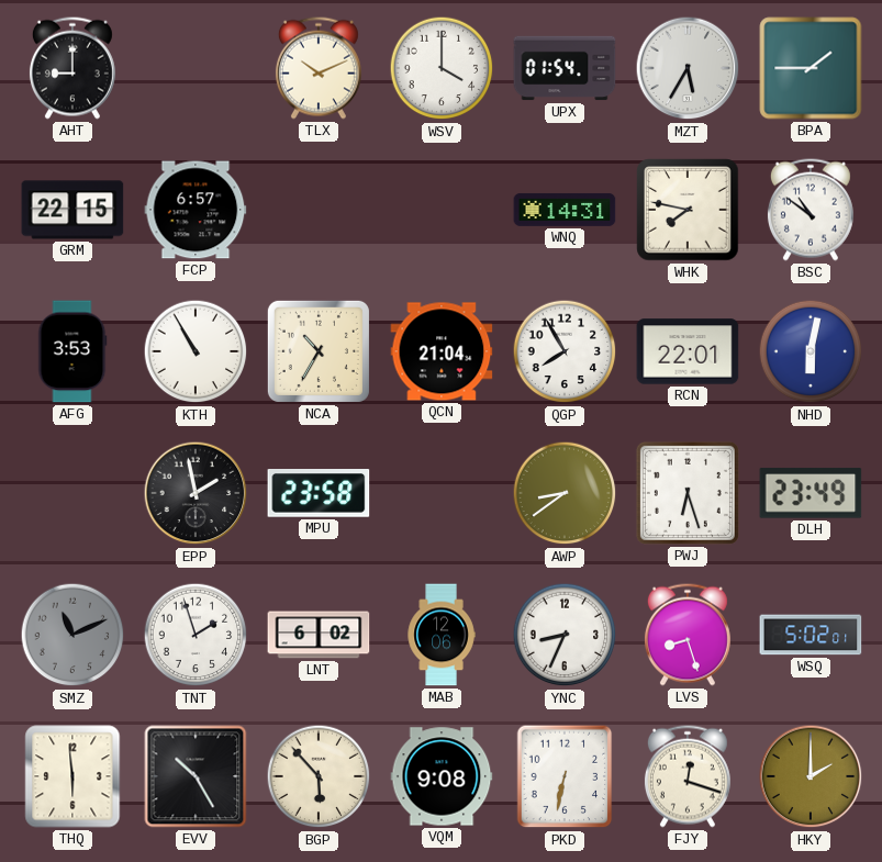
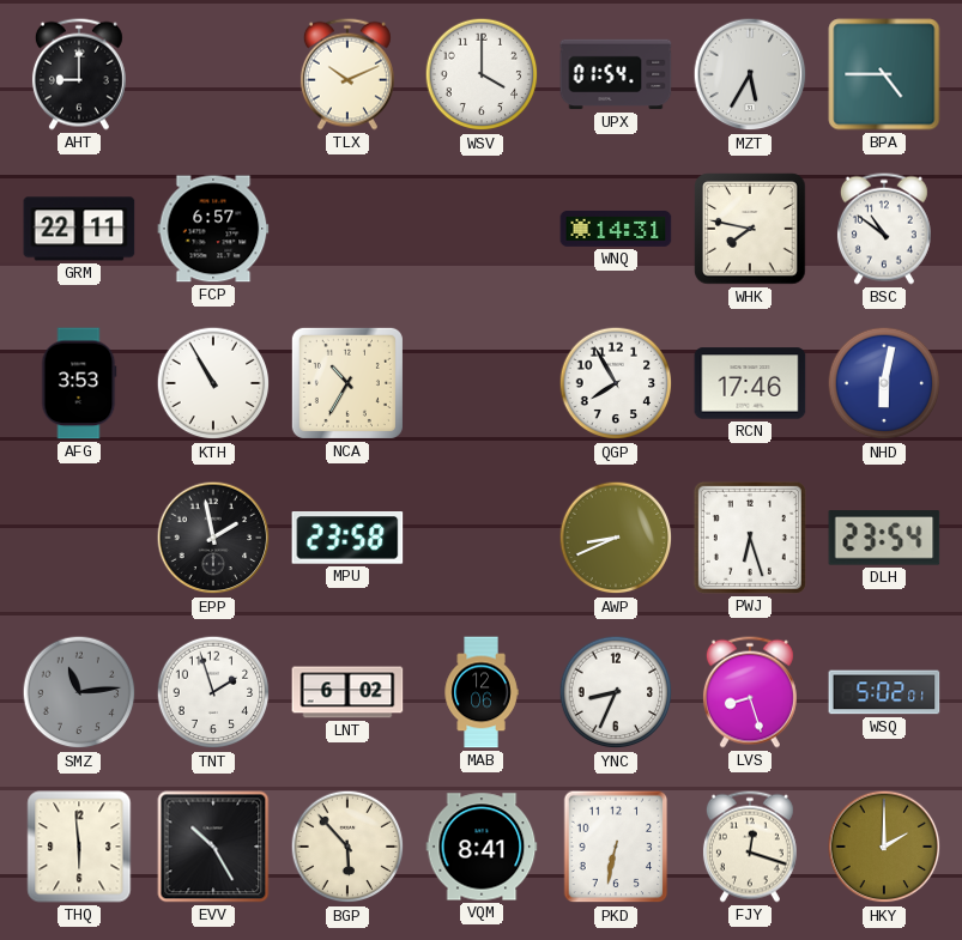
BPA: 1:45 -> 4:45 (884, 74)
GRM: 22:15 -> 22:11 (79, 229)
QCN: 21:04 -> none (442, 351)
RCN: 22:01 -> 17:46 (750, 383)
AWP: 8:39 -> 8:41 (616, 538)
DLH: 23:49 -> 23:54 (884, 538)
SMZ: 11:11 -> 11:14 (79, 692)
VQM: 9:08 -> 8:41 (482, 847)
